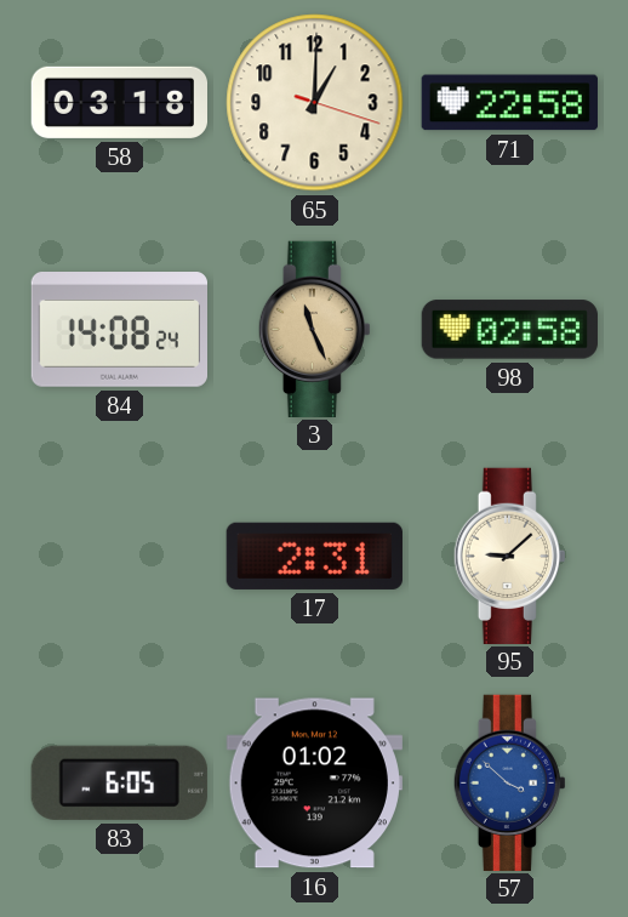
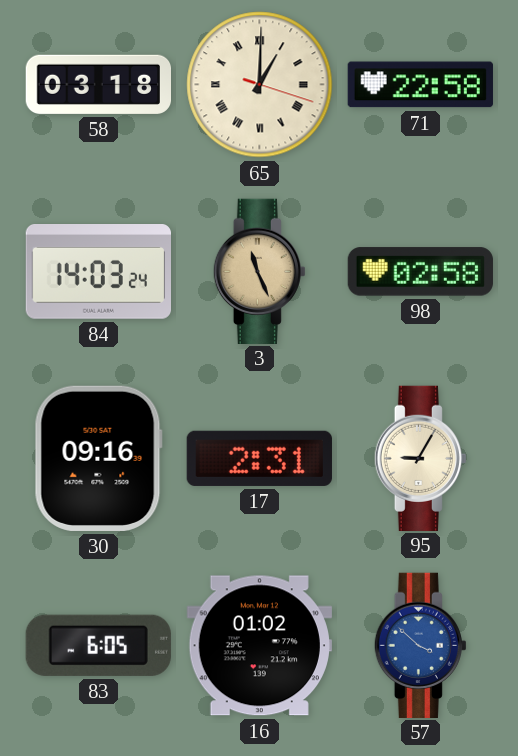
65 numerals: Arabic -> Roman (260, 85)
84: 14:08 -> 14:03 (98, 272)
30: none -> 09:16 (98, 458)
95: 9:08 -> 9:05 (420, 458)
